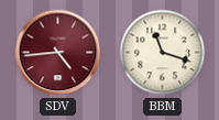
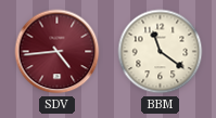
BBM: 11:18 -> 11:21 (161, 52)
